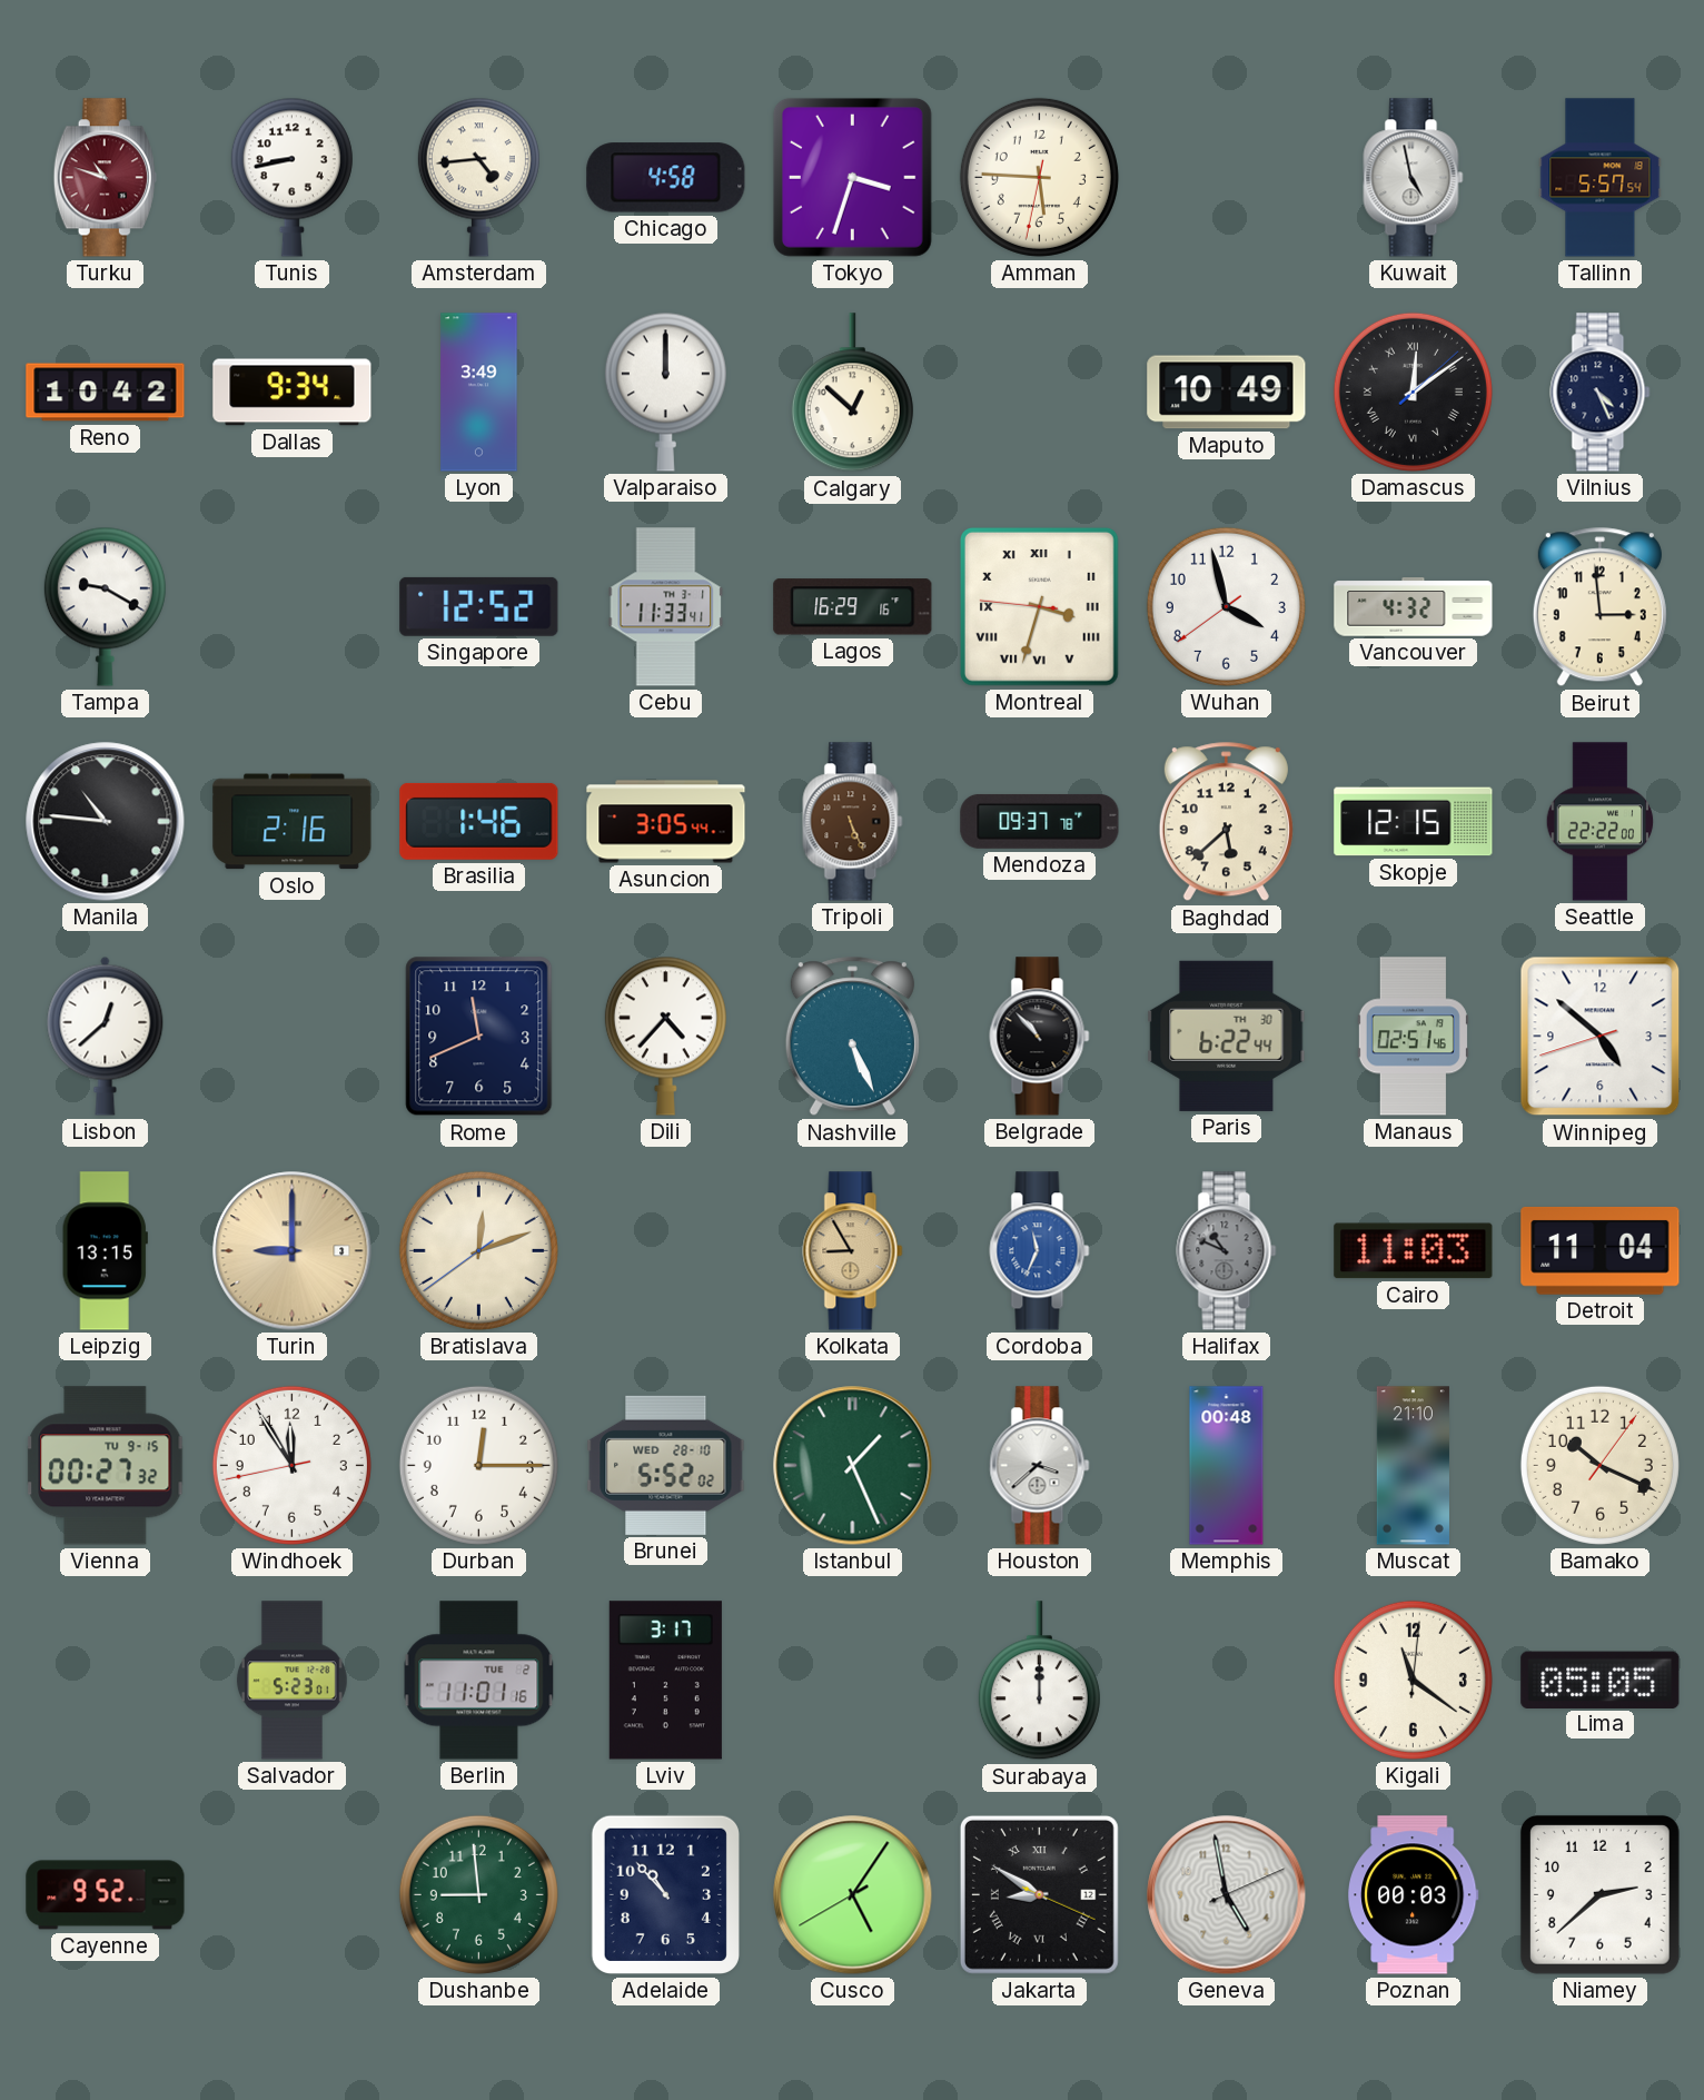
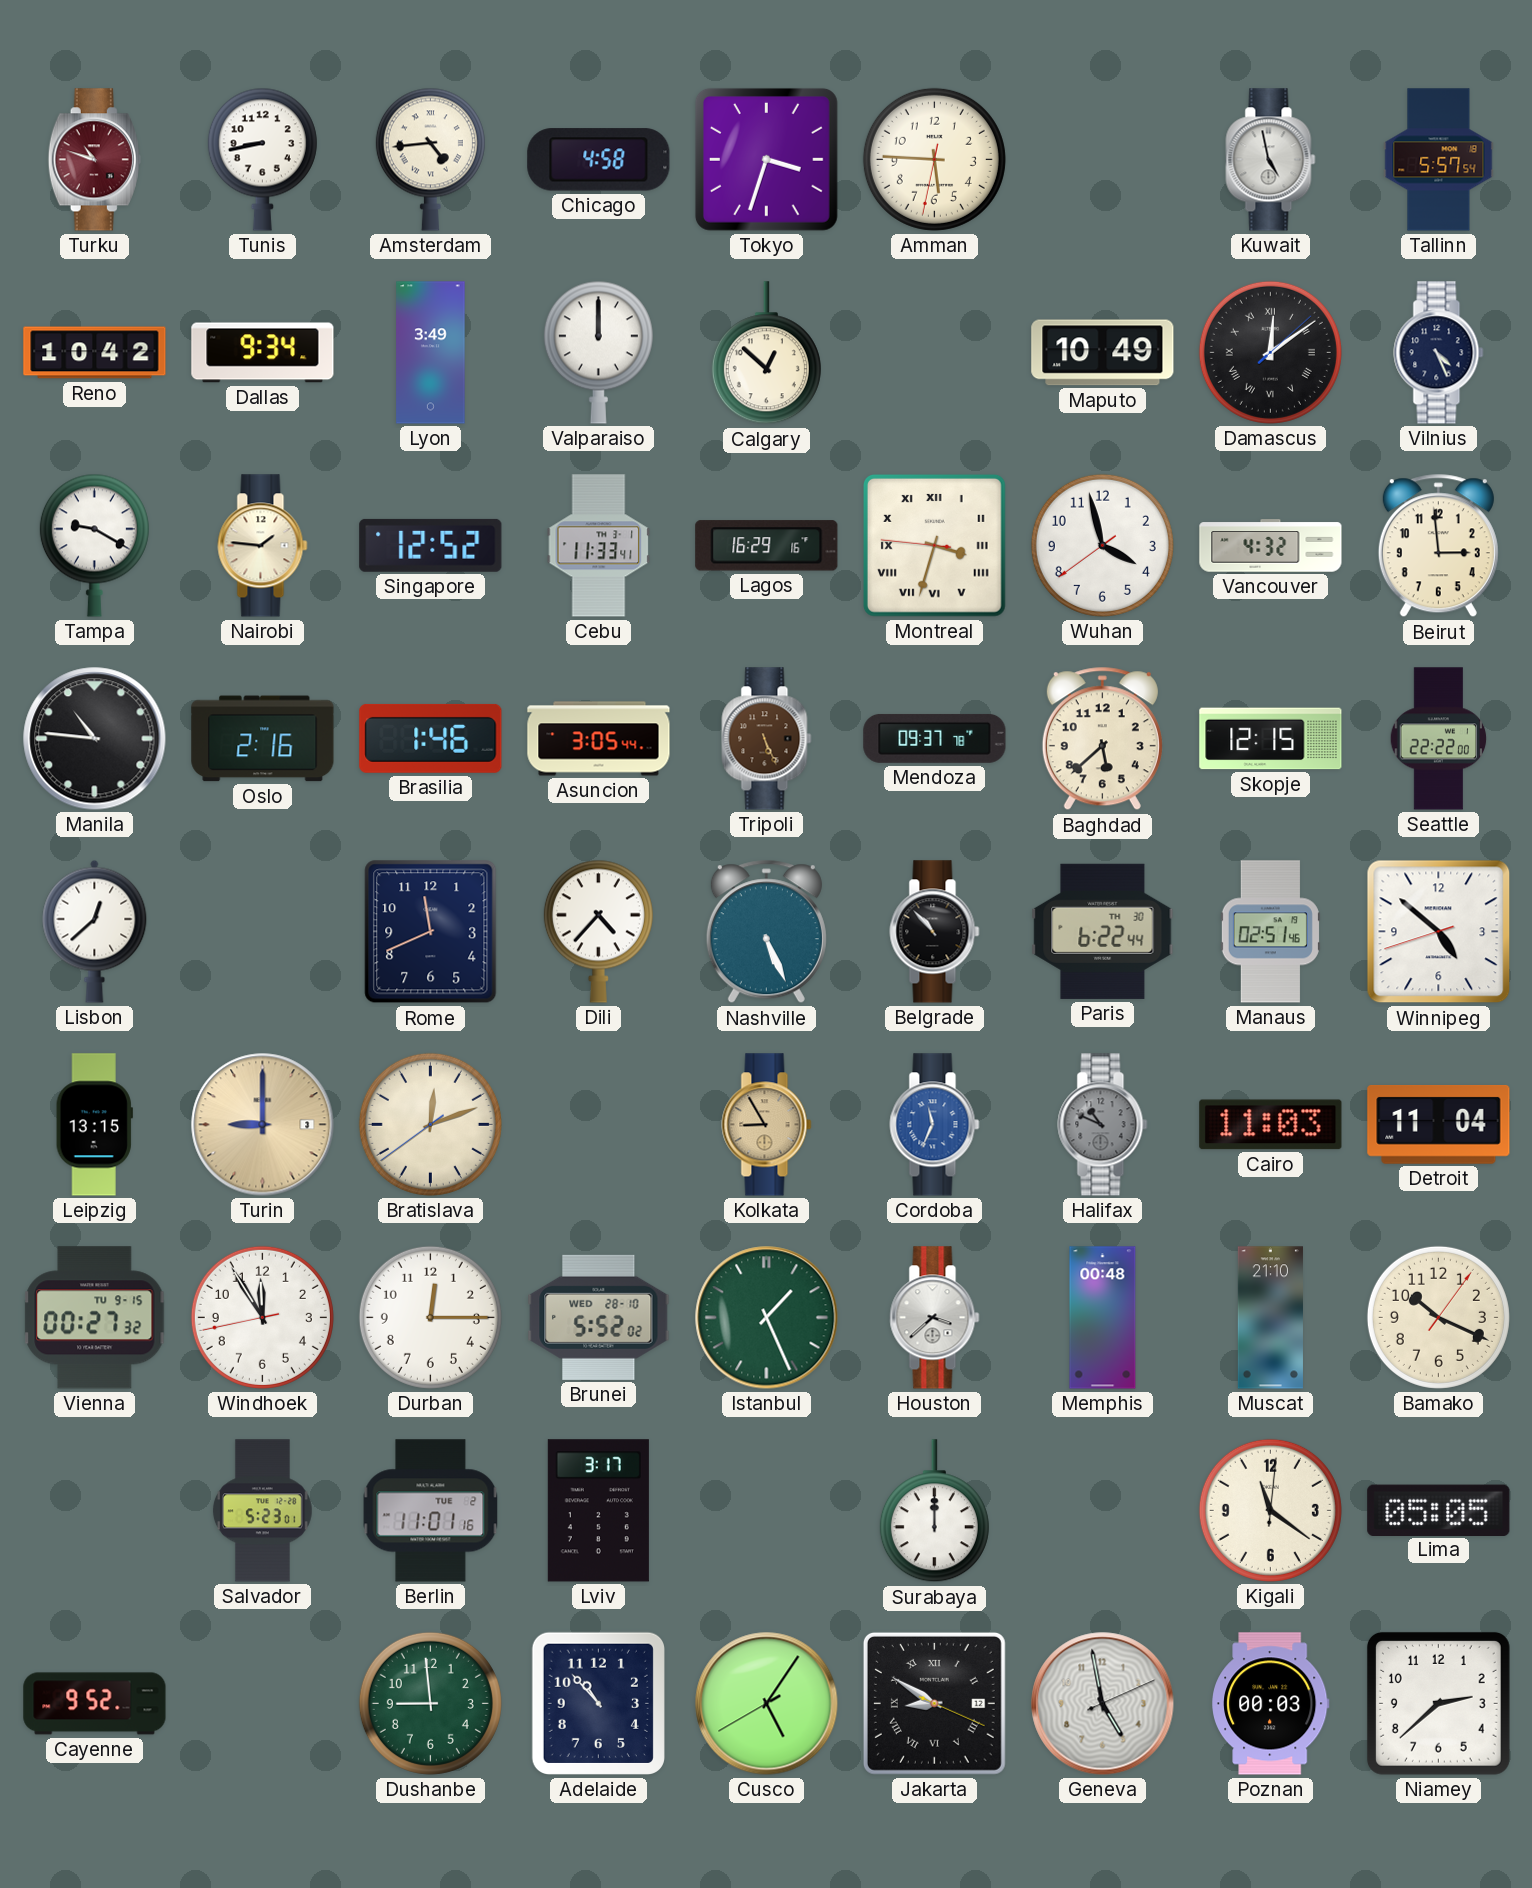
Nairobi: none -> 1:46 (263, 546)
